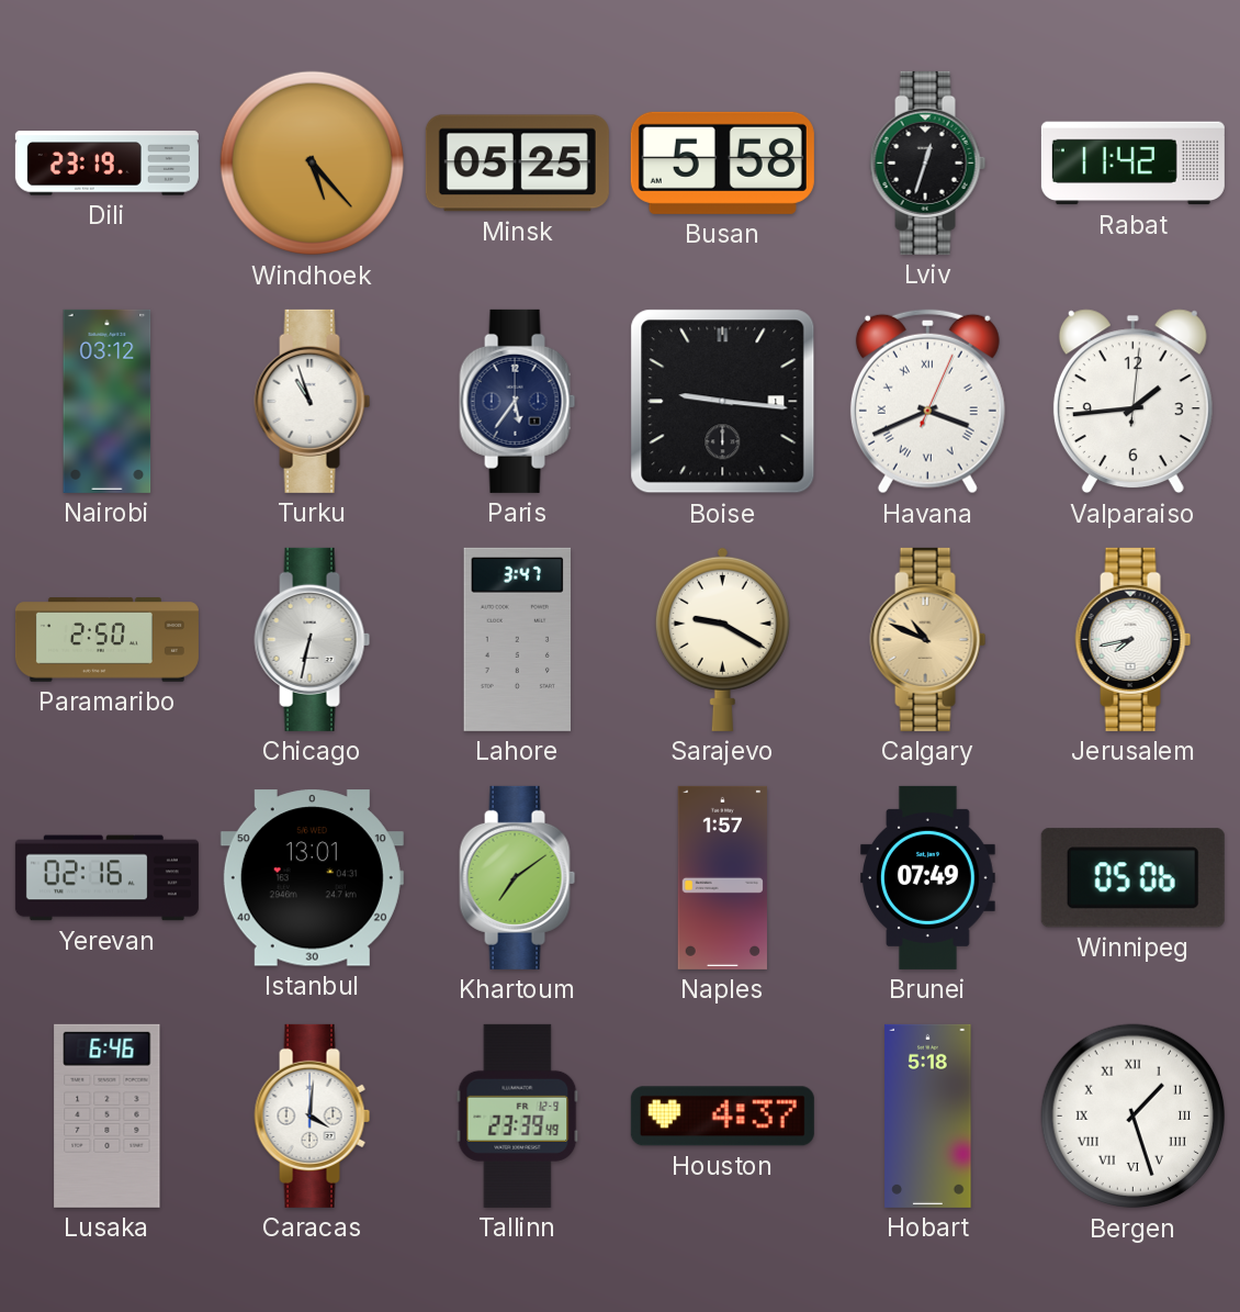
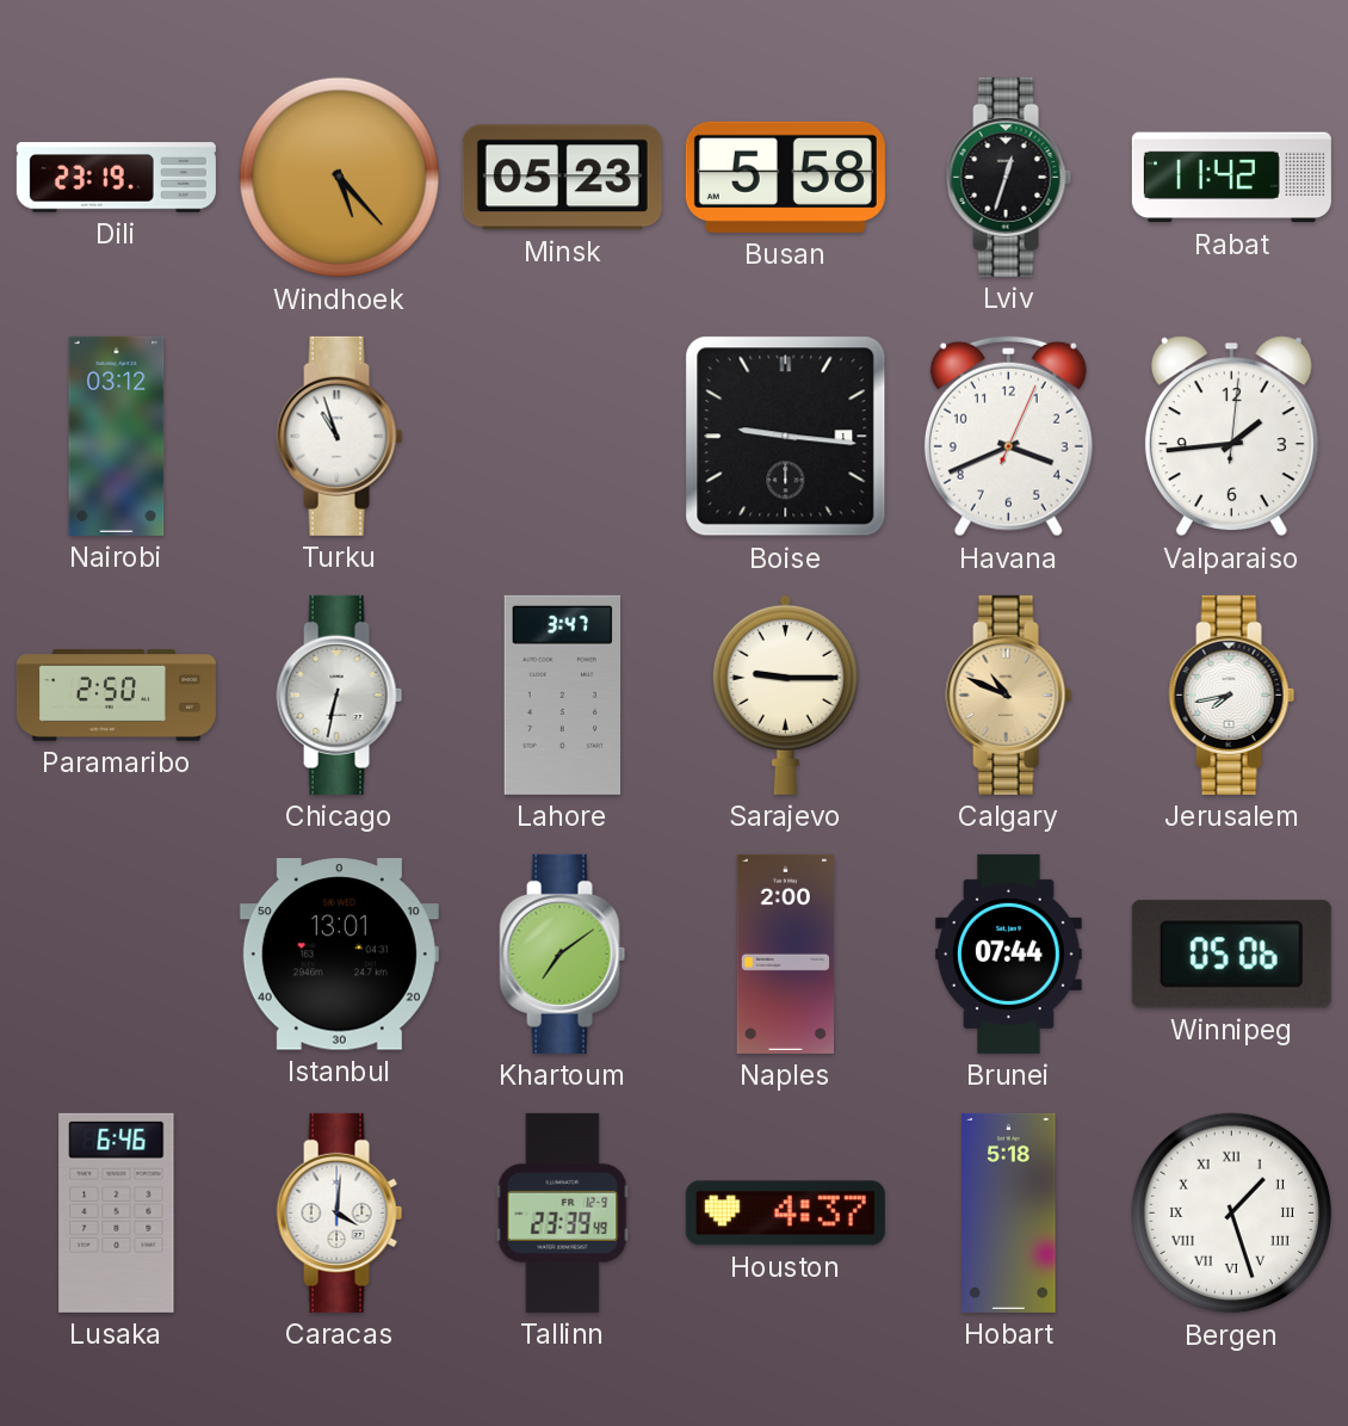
Minsk: 05:25 -> 05:23 (562, 178)
Paris: 5:36 -> none (518, 401)
Havana numerals: Roman -> Arabic (1008, 437)
Sarajevo: 9:20 -> 9:15 (785, 695)
Yerevan: 02:16 -> none (106, 878)
Naples: 1:57 -> 2:00 (785, 953)
Brunei: 07:49 -> 07:44 (1009, 953)
